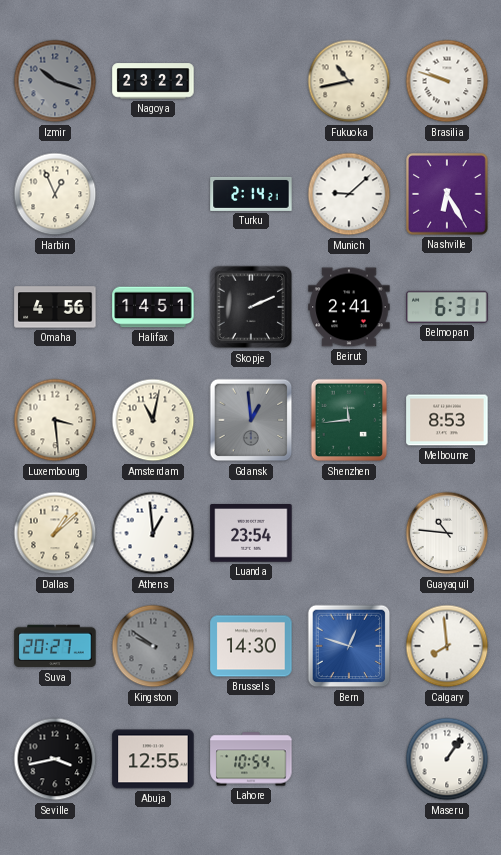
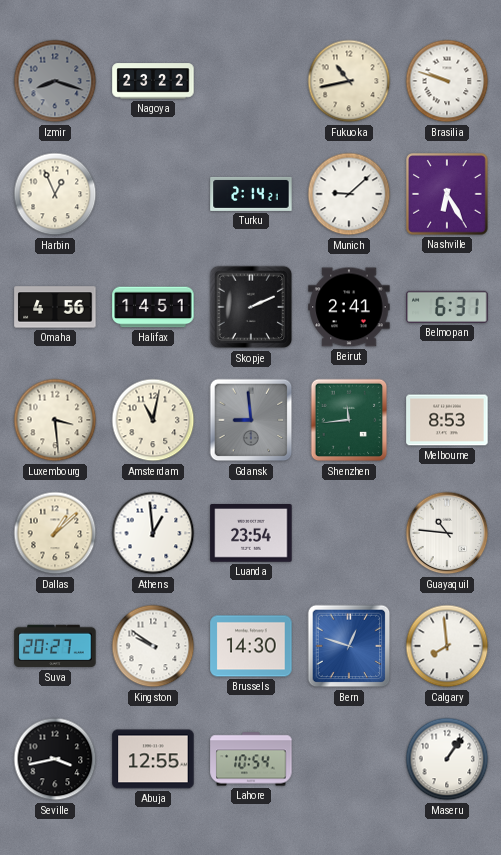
Izmir: 10:18 -> 8:18 (55, 81)
Gdansk: 12:59 -> 8:59 (251, 420)
Kingston dial: grey -> white (153, 646)
